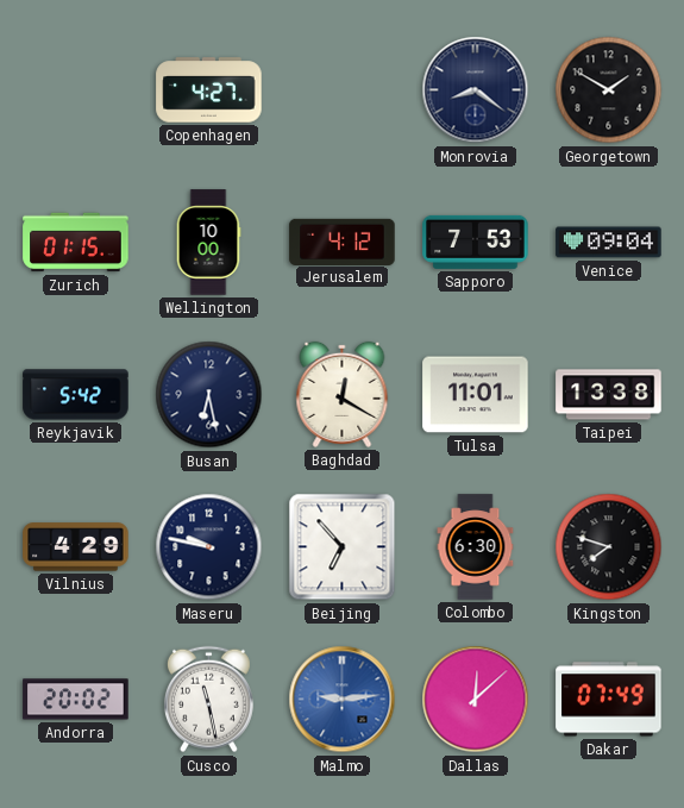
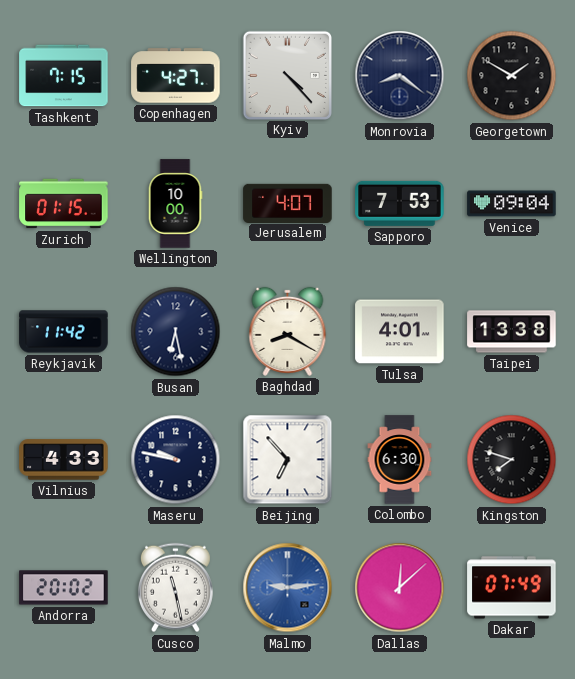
Tashkent: none -> 7:15 (64, 76)
Kyiv: none -> 4:23 (287, 75)
Jerusalem: 4:12 -> 4:07 (288, 203)
Reykjavik: 5:42 -> 11:42 (64, 332)
Baghdad: 12:20 -> 8:20 (288, 331)
Tulsa: 11:01 -> 4:01 (400, 332)
Vilnius: 4:29 -> 4:33 (64, 460)
